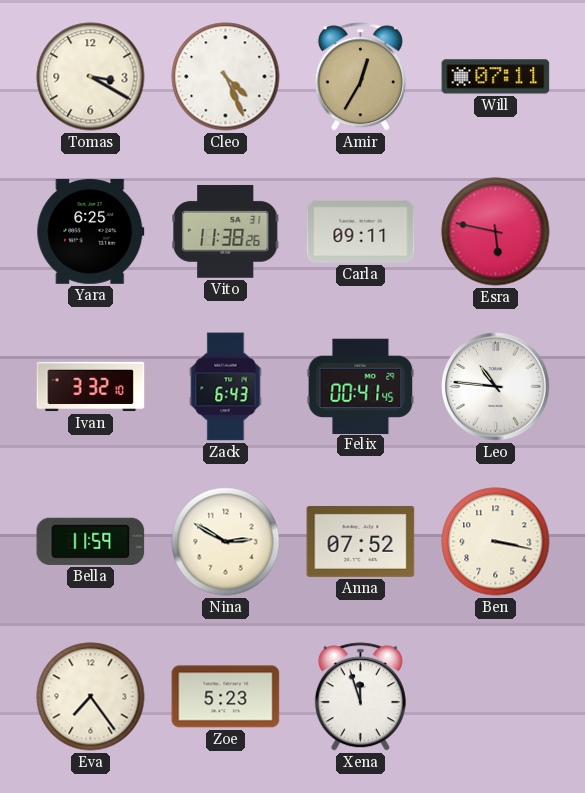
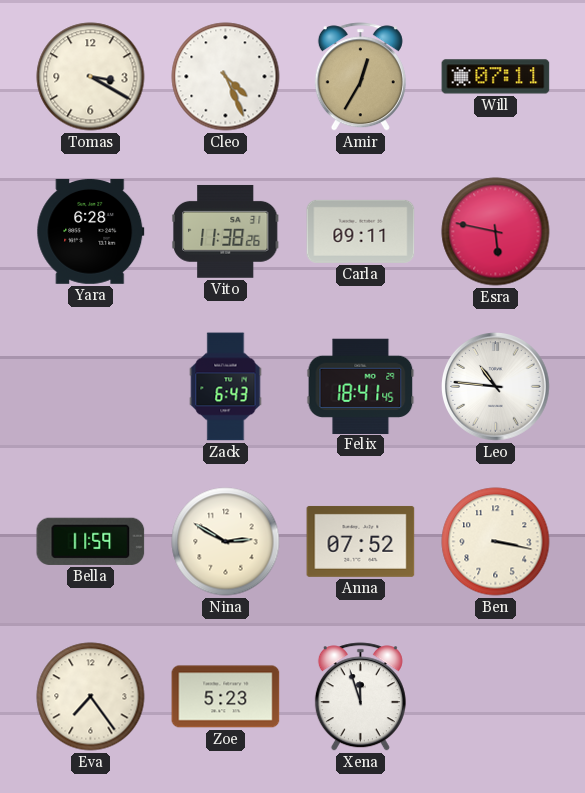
Yara: 6:25 -> 6:28 (91, 231)
Ivan: 3:32 -> none (91, 387)
Felix: 00:41 -> 18:41 (361, 386)
